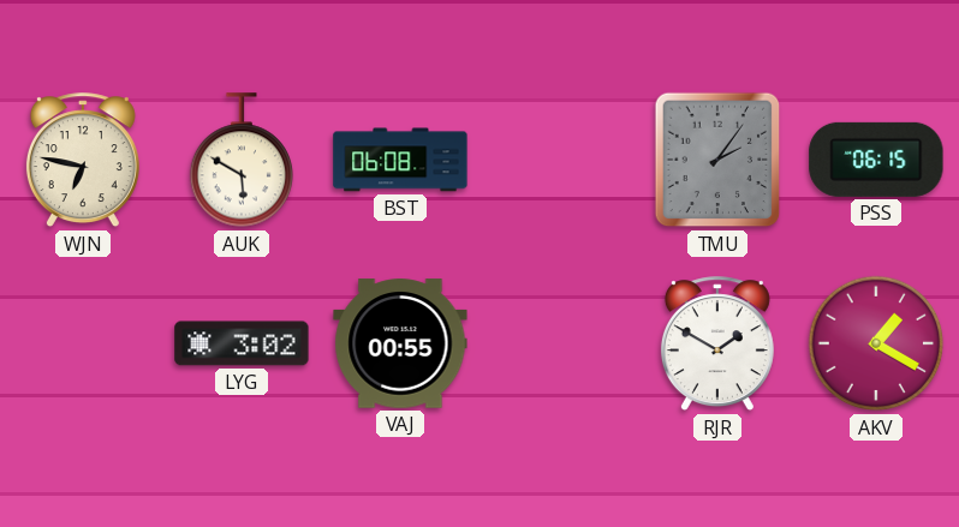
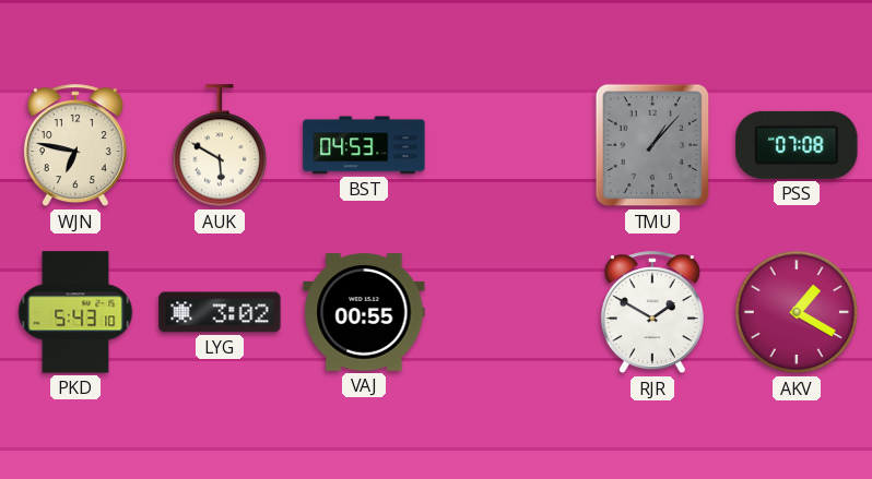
BST: 06:08 -> 04:53 (364, 145)
TMU: 2:06 -> 1:07 (652, 145)
PSS: 06:15 -> 07:08 (797, 145)
PKD: none -> 5:43 (75, 312)
